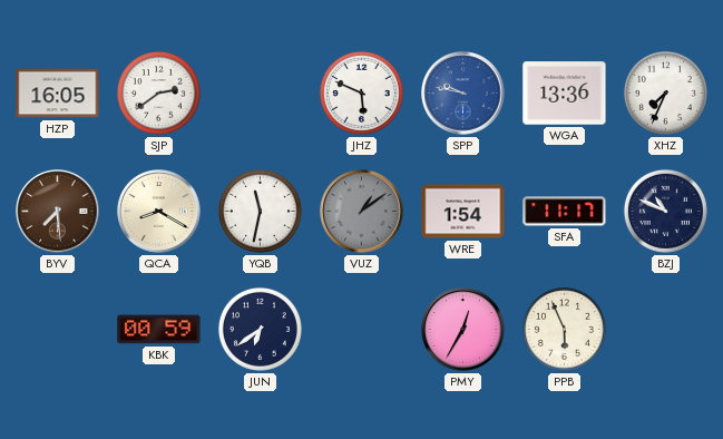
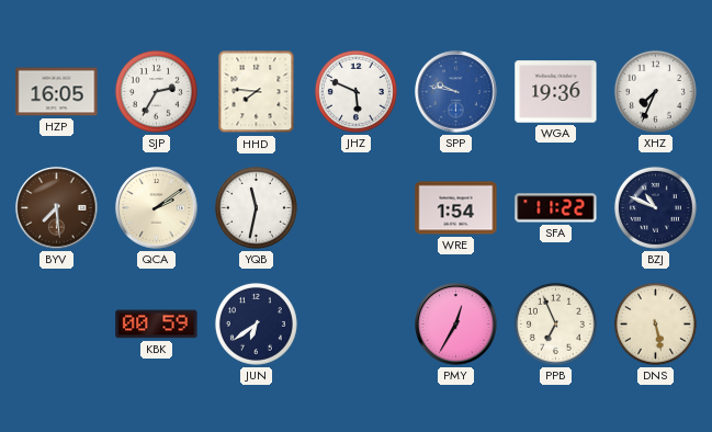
SJP: 2:39 -> 2:35 (156, 91)
HHD: none -> 7:46 (257, 92)
WGA: 13:36 -> 19:36 (556, 92)
QCA: 8:20 -> 2:09 (157, 208)
VUZ: 1:09 -> none (362, 212)
SFA: 11:17 -> 11:22 (556, 208)
PPB: 5:56 -> 6:56 (555, 323)
DNS: none -> 5:28 (655, 323)
